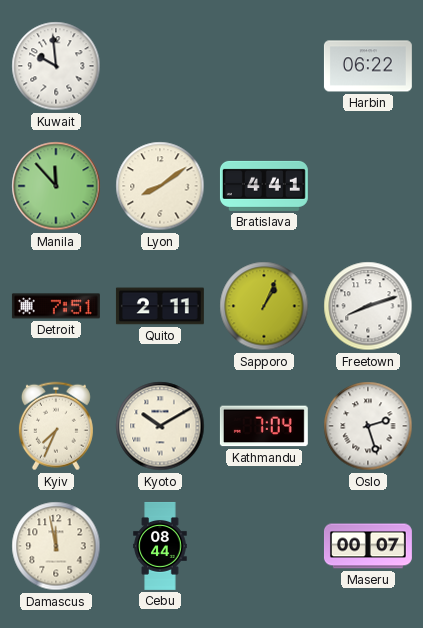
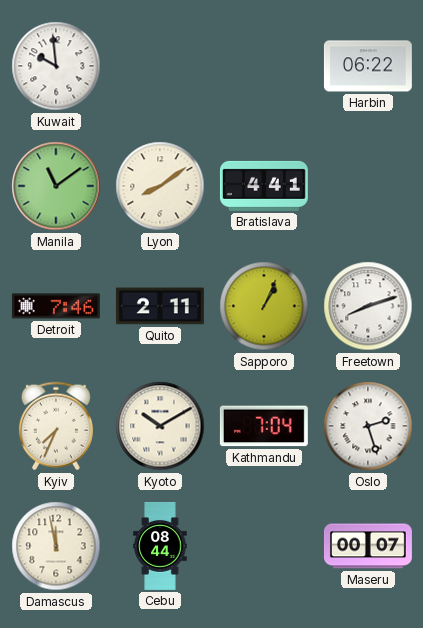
Manila: 11:53 -> 11:09 (56, 186)
Detroit: 7:51 -> 7:46 (56, 306)
